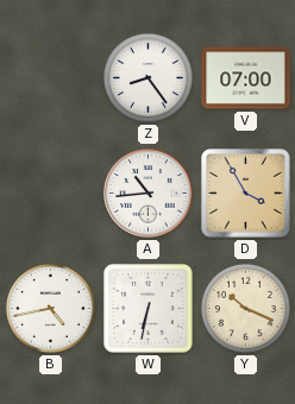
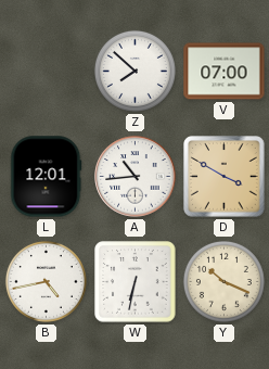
Z: 8:24 -> 7:52 (134, 71)
L: none -> 12:01 (46, 177)
D: 3:55 -> 3:50 (225, 177)
